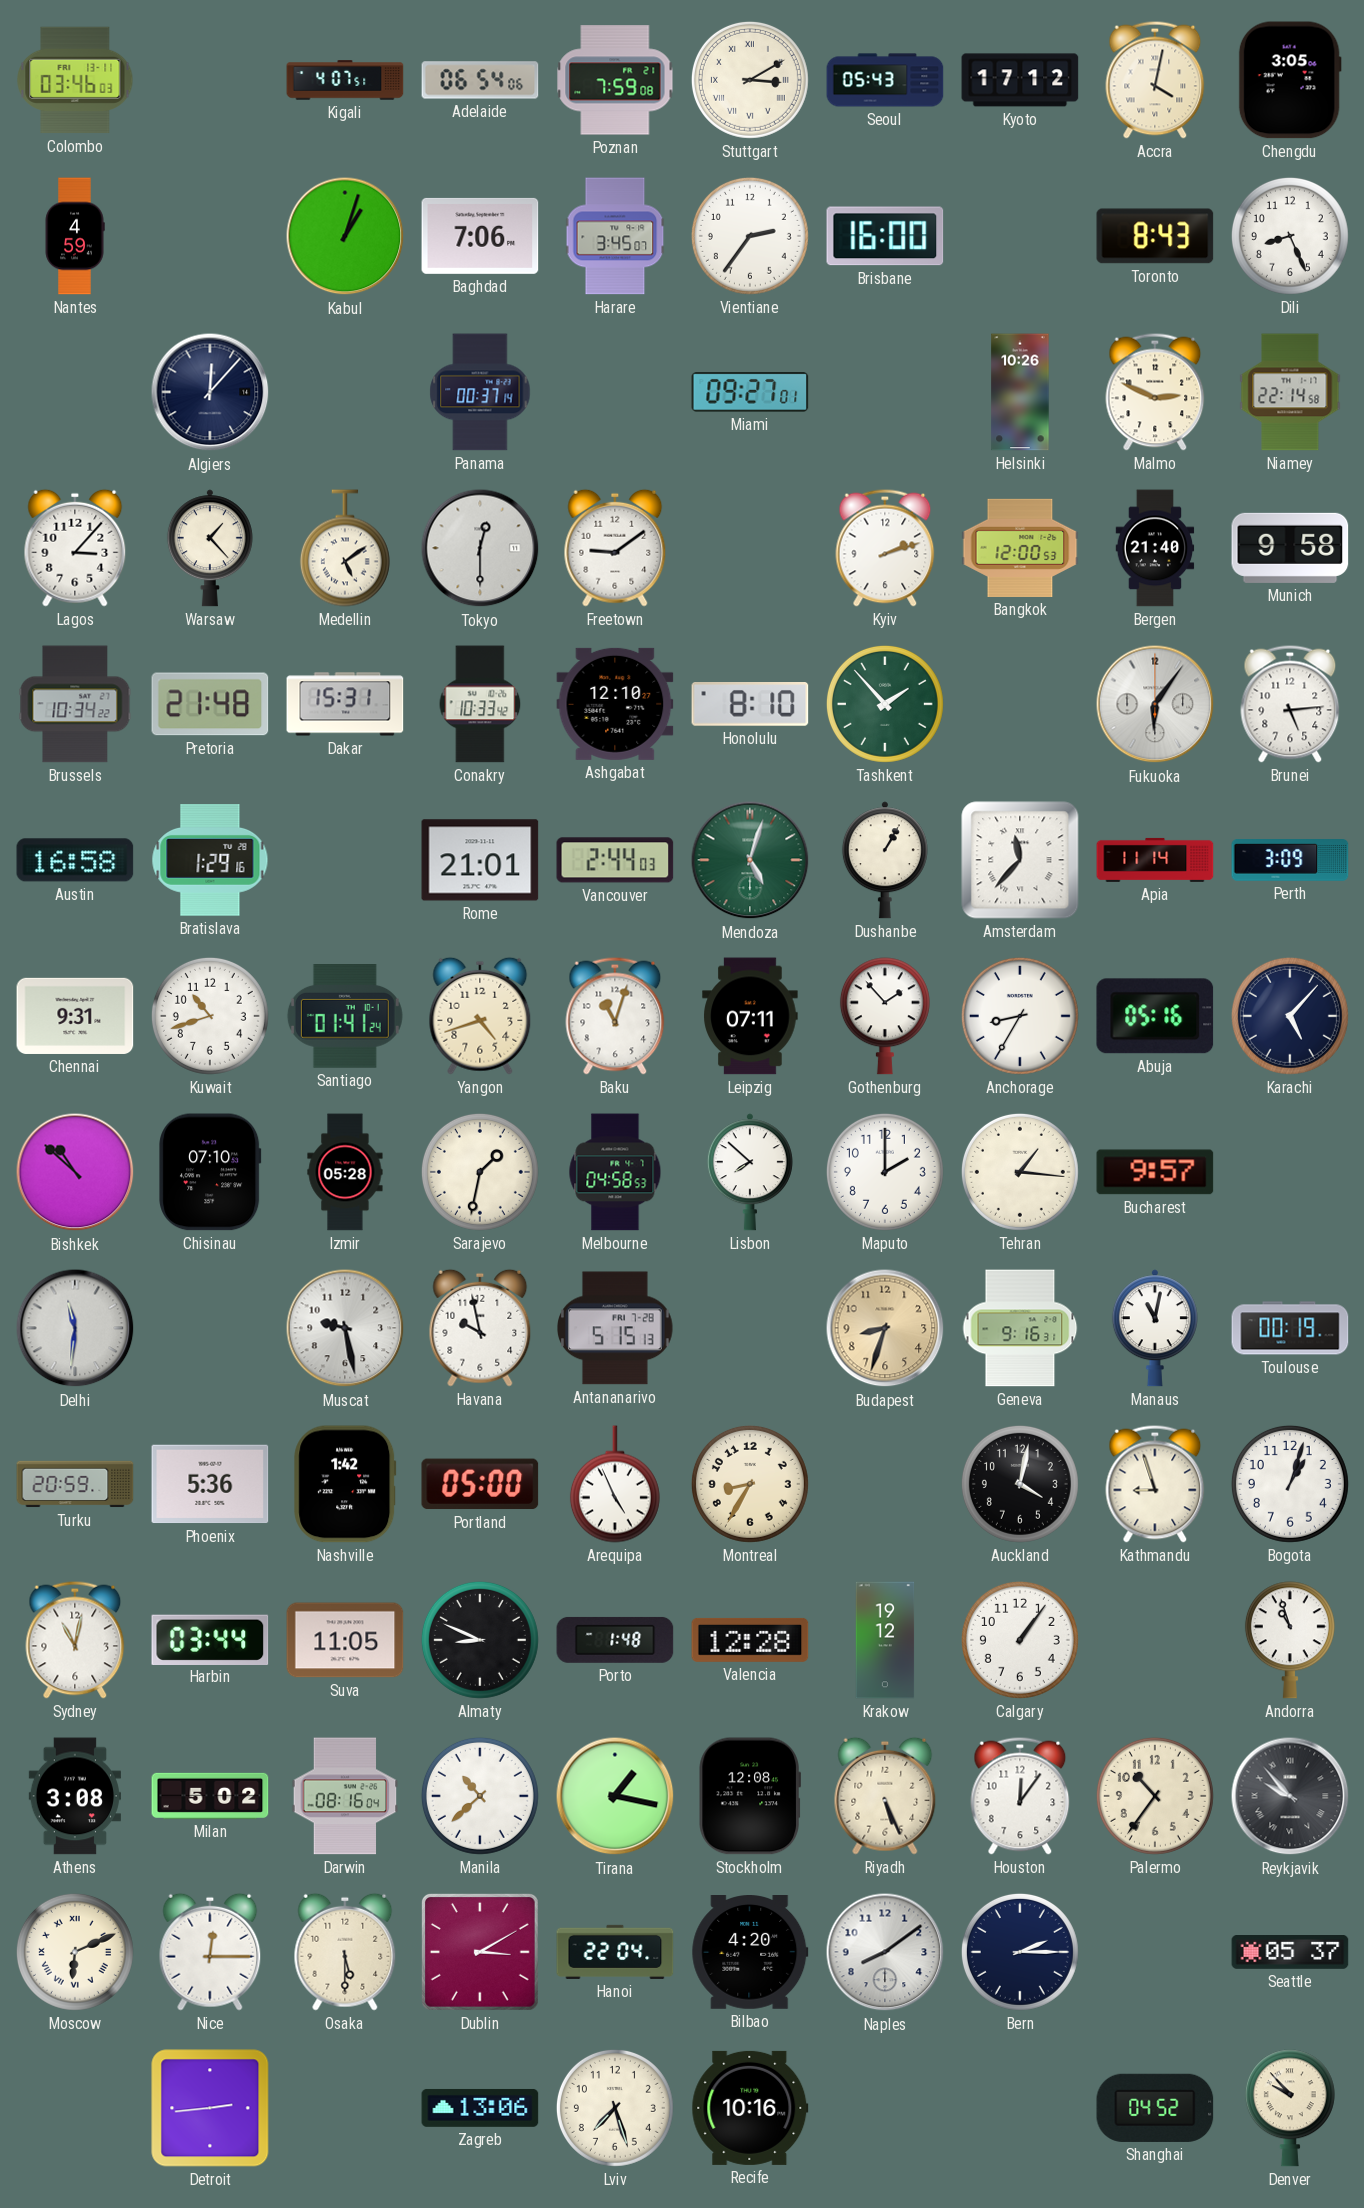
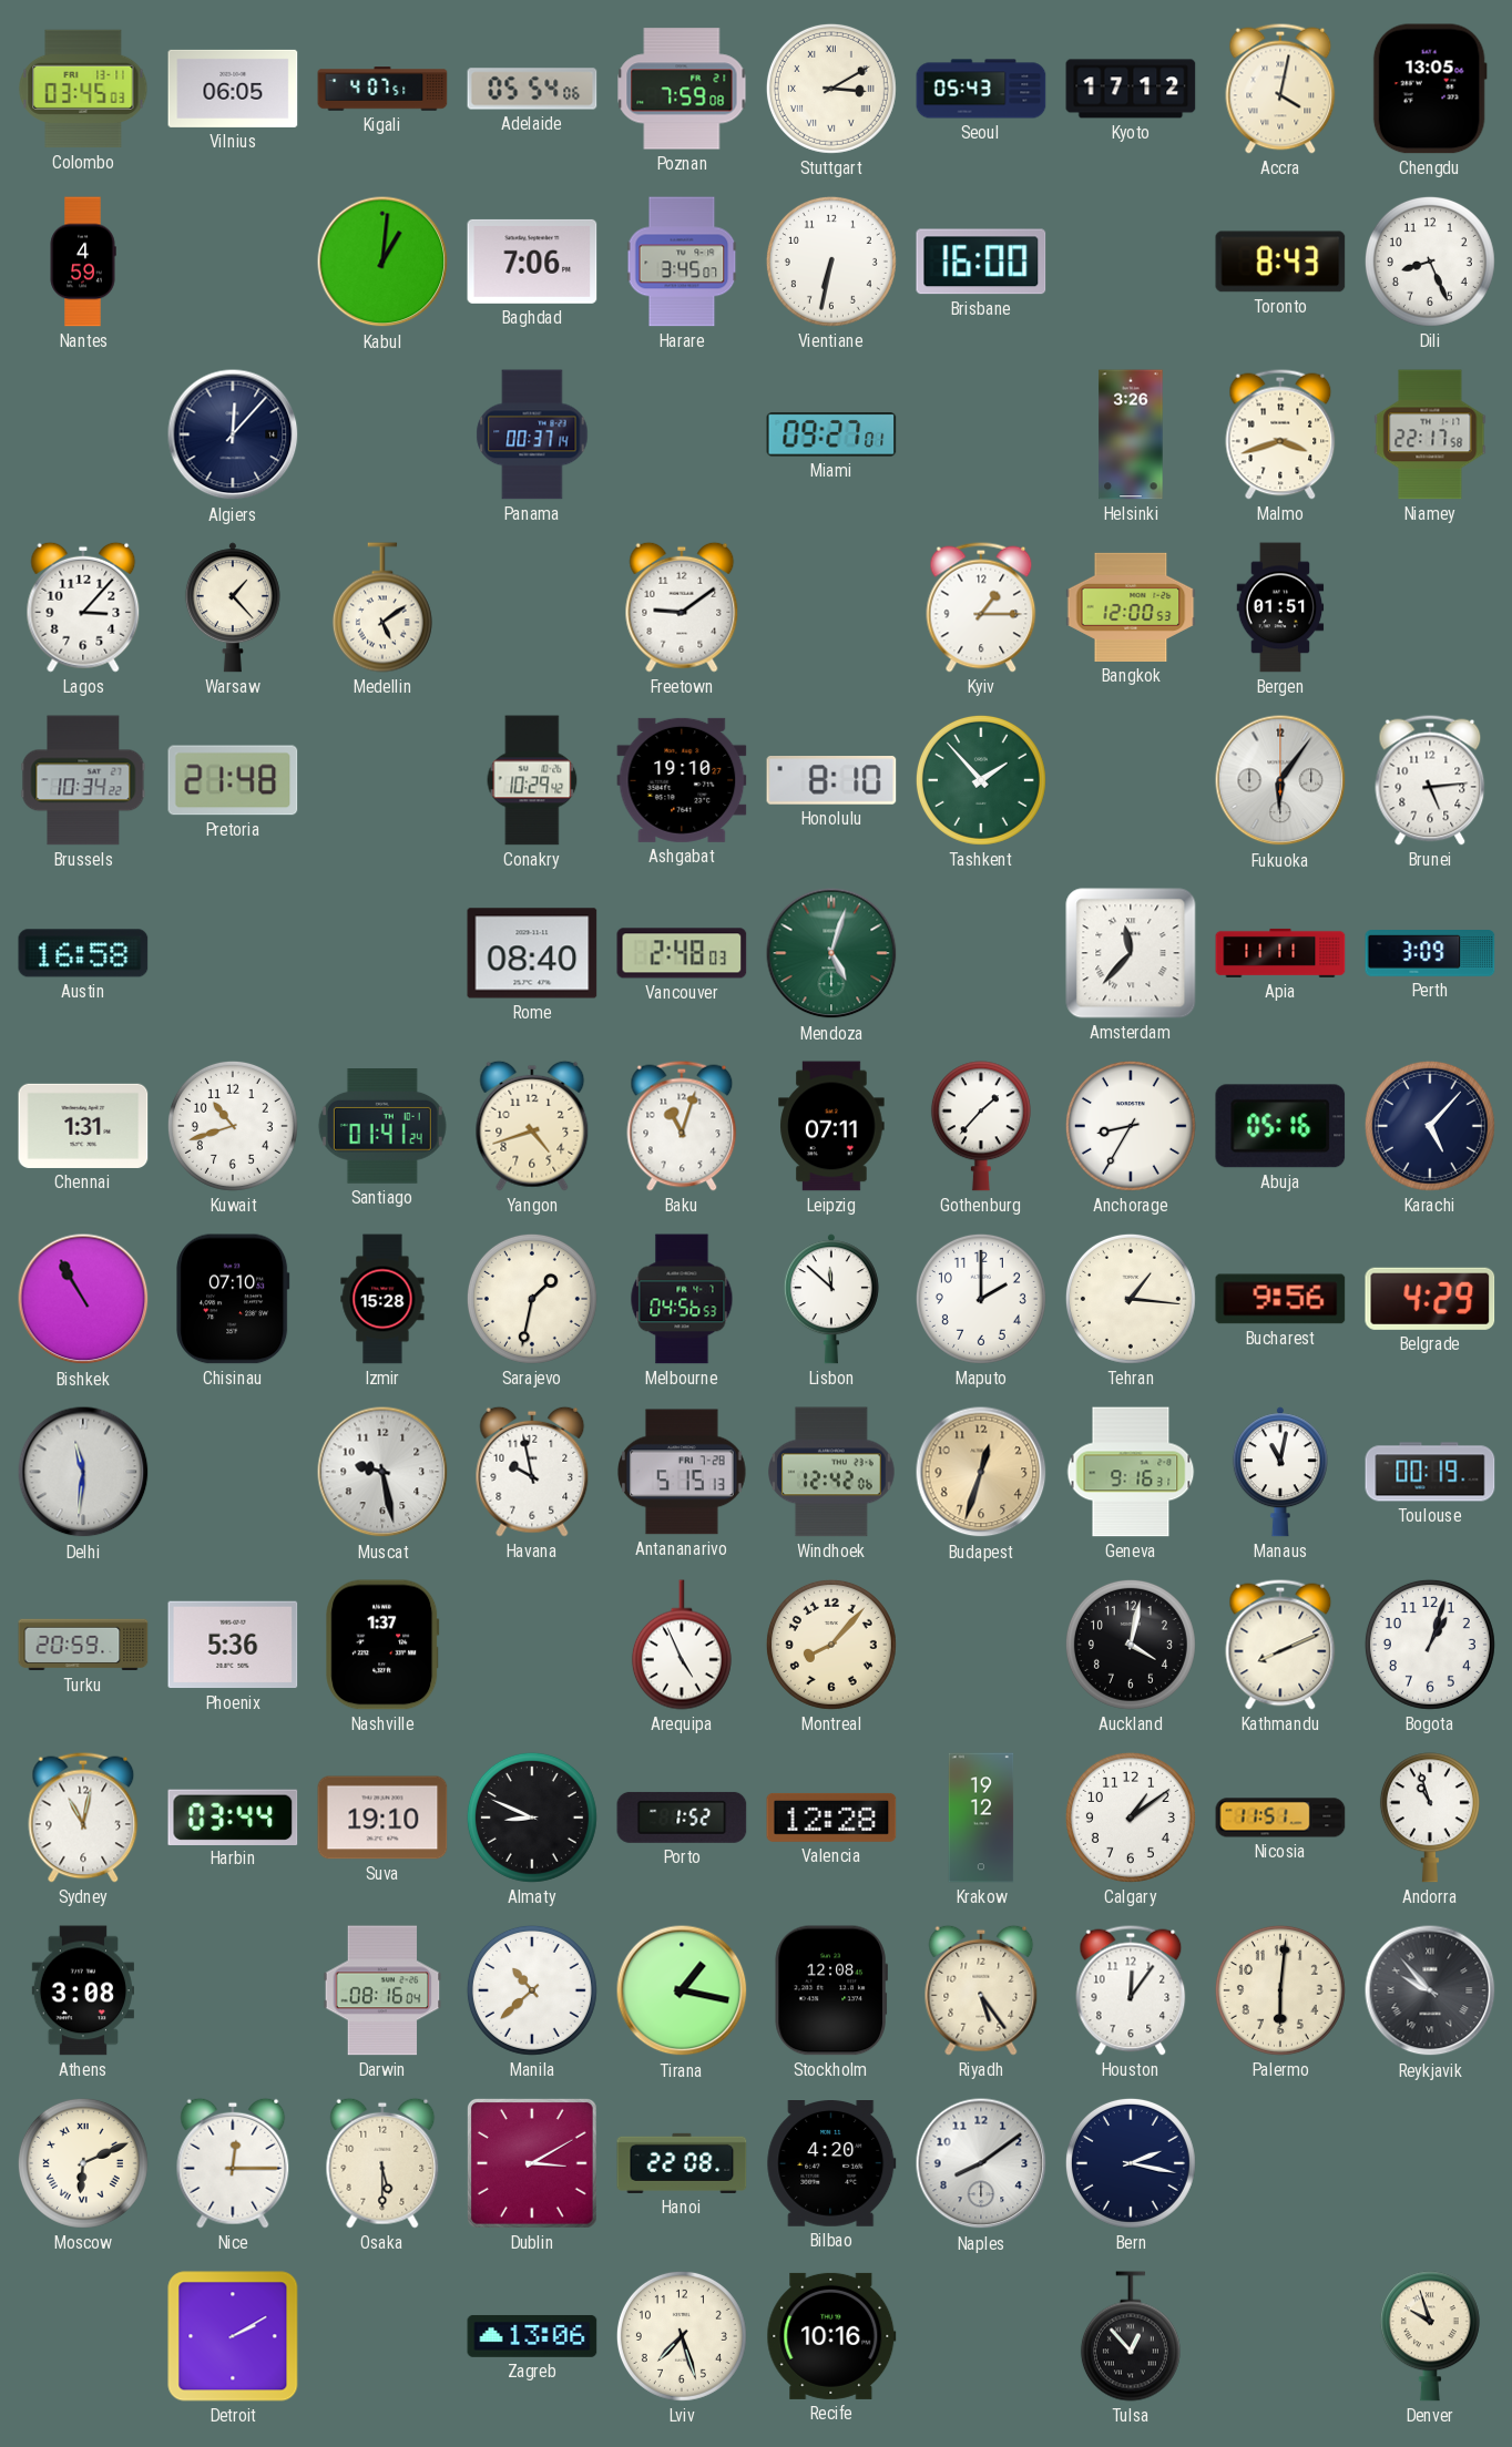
Colombo: 03:46 -> 03:45 (83, 89)
Vilnius: none -> 06:05 (233, 89)
Adelaide: 06:54 -> 05:54 (532, 89)
Chengdu: 3:05 -> 13:05 (1430, 89)
Kabul: 1:03 -> 1:01 (382, 262)
Vientiane: 2:36 -> 6:32 (831, 262)
Helsinki: 10:26 -> 3:26 (1131, 434)
Malmo: 2:49 -> 3:42 (1280, 434)
Niamey: 22:14 -> 22:17 (1430, 434)
Tokyo: 12:30 -> none (480, 548)
Kyiv: 2:12 -> 1:15 (981, 607)
Bergen: 21:40 -> 01:51 (1280, 607)
Munich: 9:58 -> none (1290, 548)
Dakar: 15:31 -> none (345, 704)
Conakry: 10:33 -> 10:29 (532, 780)
Ashgabat: 12:10 -> 19:10 (682, 780)
Bratislava: 1:29 -> none (210, 861)
Rome: 21:01 -> 08:40 (532, 953)
Vancouver: 2:44 -> 2:48 (682, 953)
Dushanbe: 1:05 -> none (885, 860)
Apia: 11:14 -> 11:11 (1280, 953)
Chennai: 9:31 -> 1:31 (83, 1126)
Gothenburg: 1:53 -> 1:37 (981, 1126)
Bishkek: 10:52 -> 10:55 (83, 1299)
Izmir: 05:28 -> 15:28 (382, 1299)
Melbourne: 04:58 -> 04:56 (682, 1299)
Lisbon: 7:52 -> 11:52 (831, 1299)
Bucharest: 9:57 -> 9:56 (1280, 1299)
Belgrade: none -> 4:29 (1430, 1299)
Windhoek: none -> 12:42 (832, 1472)
Budapest: 8:33 -> 12:33 (981, 1472)
Nashville: 1:42 -> 1:37 (382, 1645)
Portland: 05:00 -> none (480, 1484)
Montreal: 8:35 -> 8:07 (831, 1645)
Kathmandu: 8:57 -> 8:11 (1280, 1645)
Suva: 11:05 -> 19:10 (382, 1818)
Porto: 1:48 -> 1:52 (682, 1818)
Calgary: 1:06 -> 1:09 (1131, 1818)
Nicosia: none -> 11:51 (1280, 1818)
Milan: 5:02 -> none (210, 1796)
Riyadh: 5:26 -> 5:24 (981, 1990)
Palermo: 10:36 -> 6:01 (1280, 1990)
Hanoi: 22:04 -> 22:08 (682, 2163)
Bern: 2:15 -> 2:17 (1131, 2163)
Seattle: 05:37 -> none (1290, 1953)
Detroit: 2:44 -> 2:10 (233, 2336)
Tulsa: none -> 12:53 (1131, 2336)
Shanghai: 04:52 -> none (1155, 2108)
Denver: 9:53 -> 9:57 (1430, 2336)
